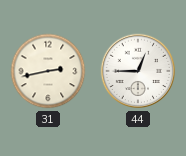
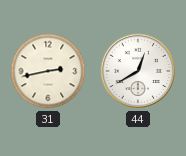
44: 12:45 -> 12:40 (138, 71)
